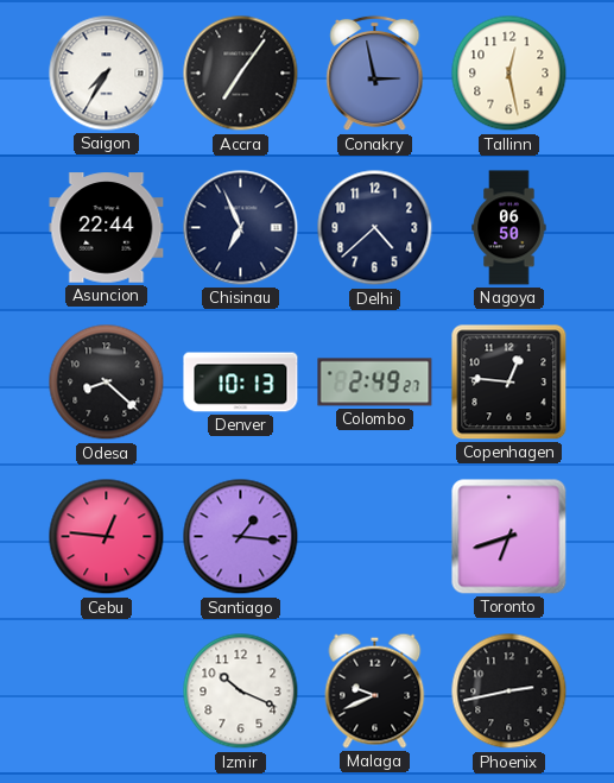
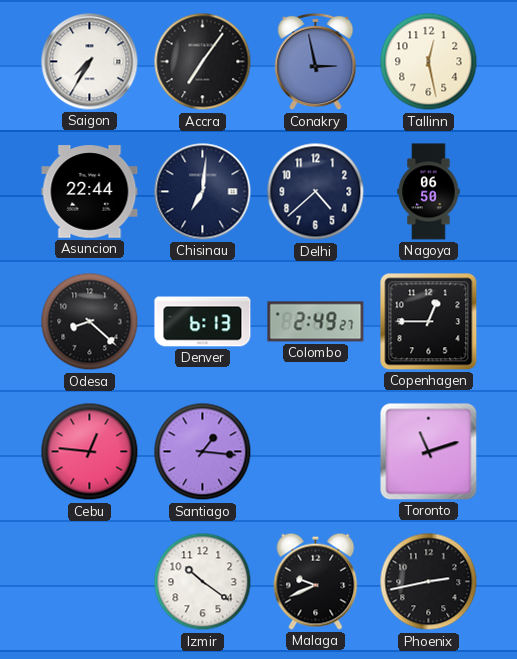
Chisinau: 6:56 -> 7:01 (203, 192)
Denver: 10:13 -> 6:13 (203, 322)
Copenhagen: 12:46 -> 12:45 (429, 322)
Toronto: 6:42 -> 11:12 (429, 452)
Izmir: 10:19 -> 10:21 (203, 582)
